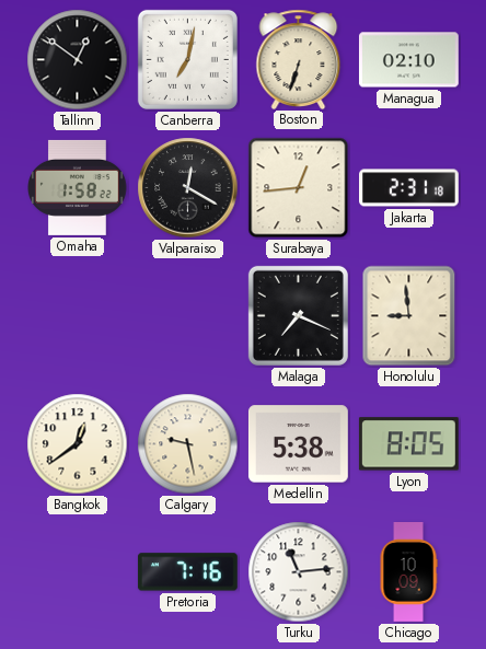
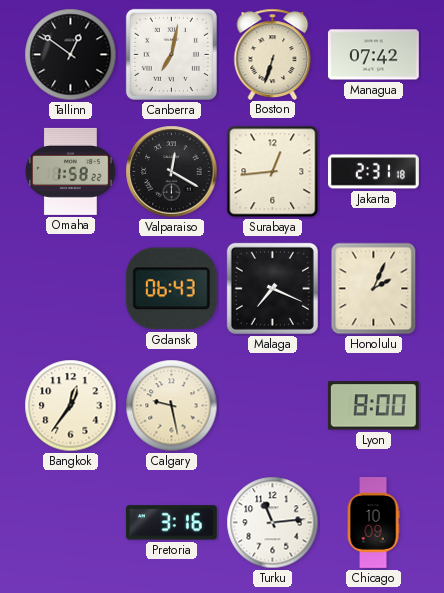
Managua: 02:10 -> 07:42 (373, 55)
Gdansk: none -> 06:43 (171, 289)
Honolulu: 8:59 -> 2:04 (374, 289)
Bangkok: 12:39 -> 12:36 (71, 406)
Medellin: 5:38 -> none (298, 444)
Lyon: 8:05 -> 8:00 (373, 406)
Pretoria: 7:16 -> 3:16 (171, 523)
